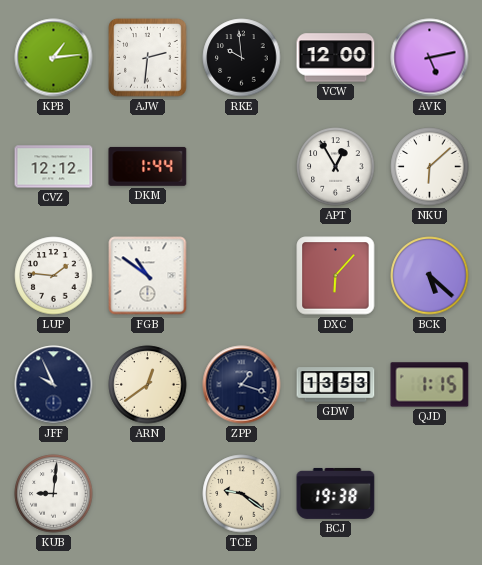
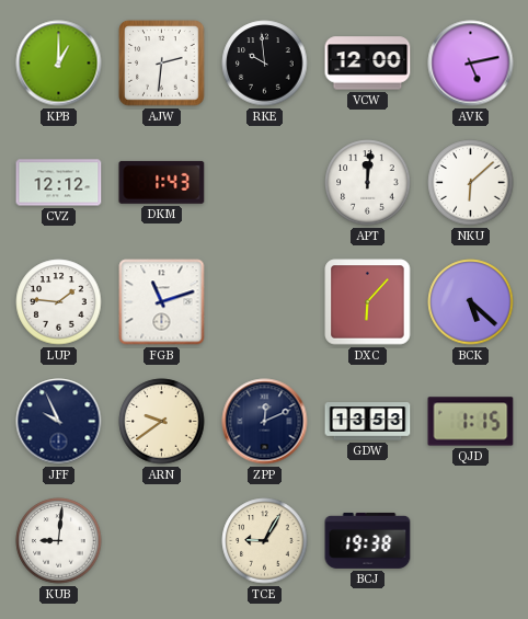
KPB: 1:14 -> 1:00 (59, 64)
DKM: 1:44 -> 1:43 (162, 182)
APT: 12:55 -> 12:01 (368, 183)
FGB: 10:51 -> 11:12 (162, 302)
ARN: 12:39 -> 9:39 (162, 422)
ZPP: 1:18 -> 12:11 (265, 422)
TCE: 9:21 -> 9:05 (265, 541)
